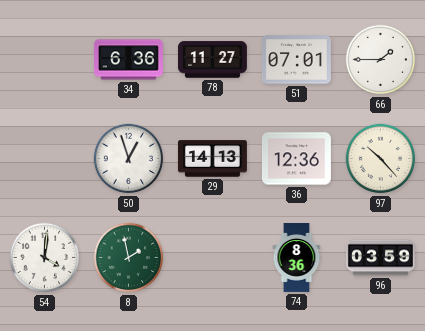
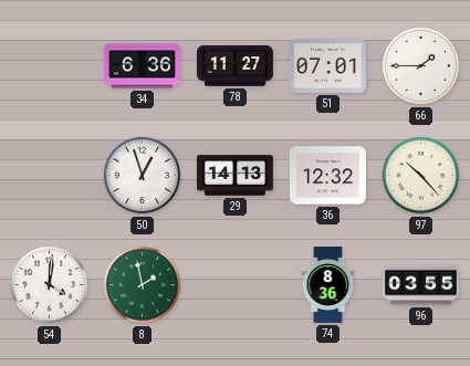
36: 12:36 -> 12:32 (327, 176)
96: 03:59 -> 03:55 (420, 285)
